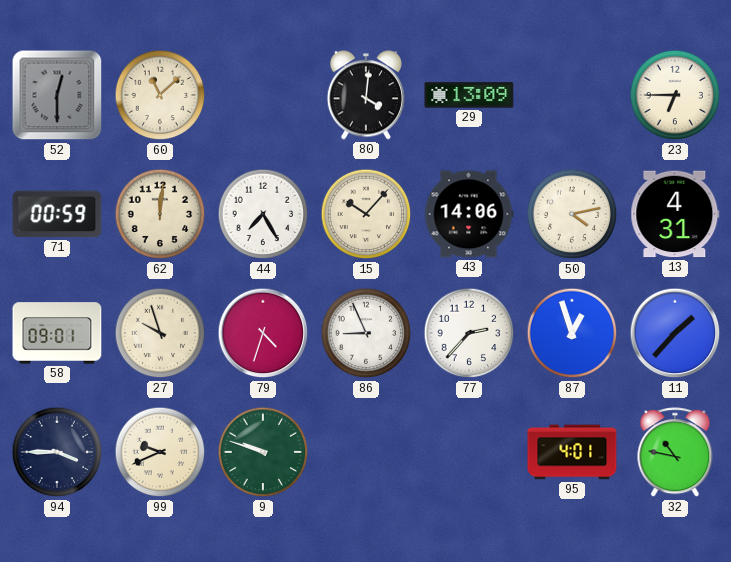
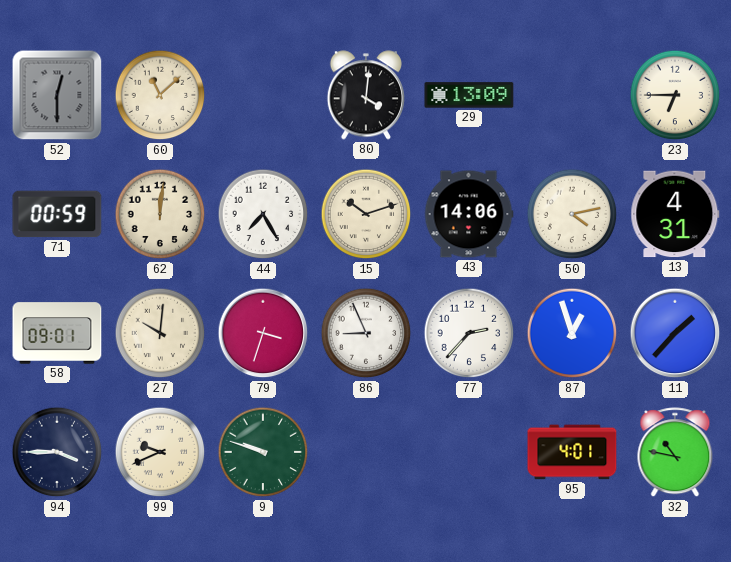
15: 10:07 -> 10:12 (366, 214)
27: 9:57 -> 10:01 (160, 333)
79: 4:33 -> 3:33 (263, 333)
